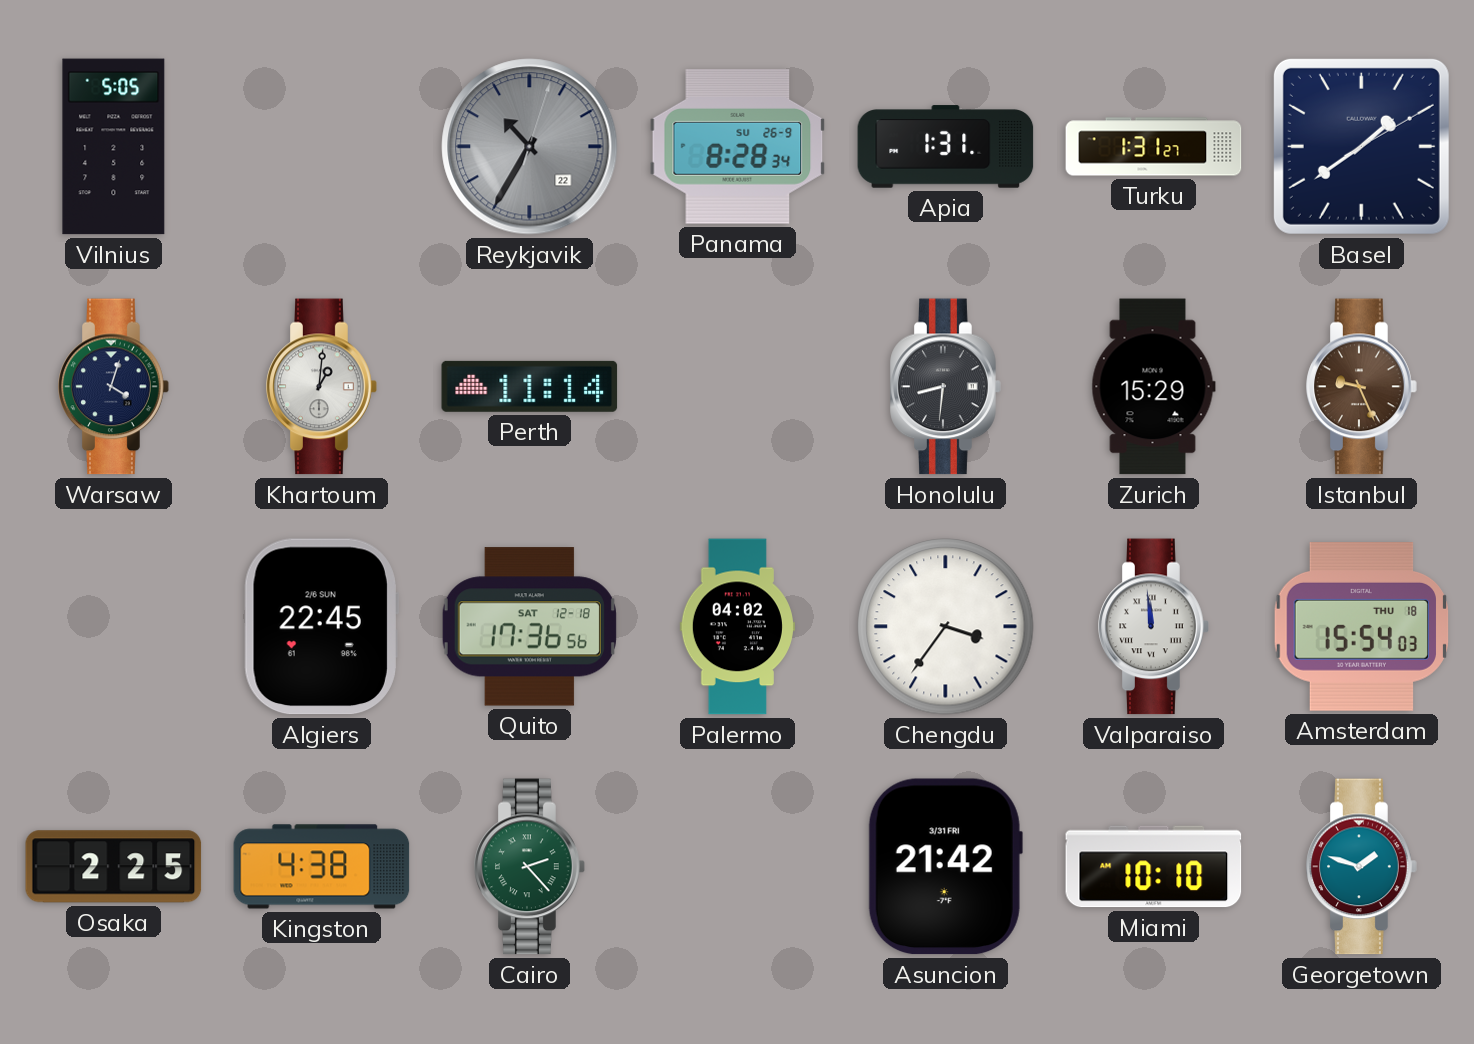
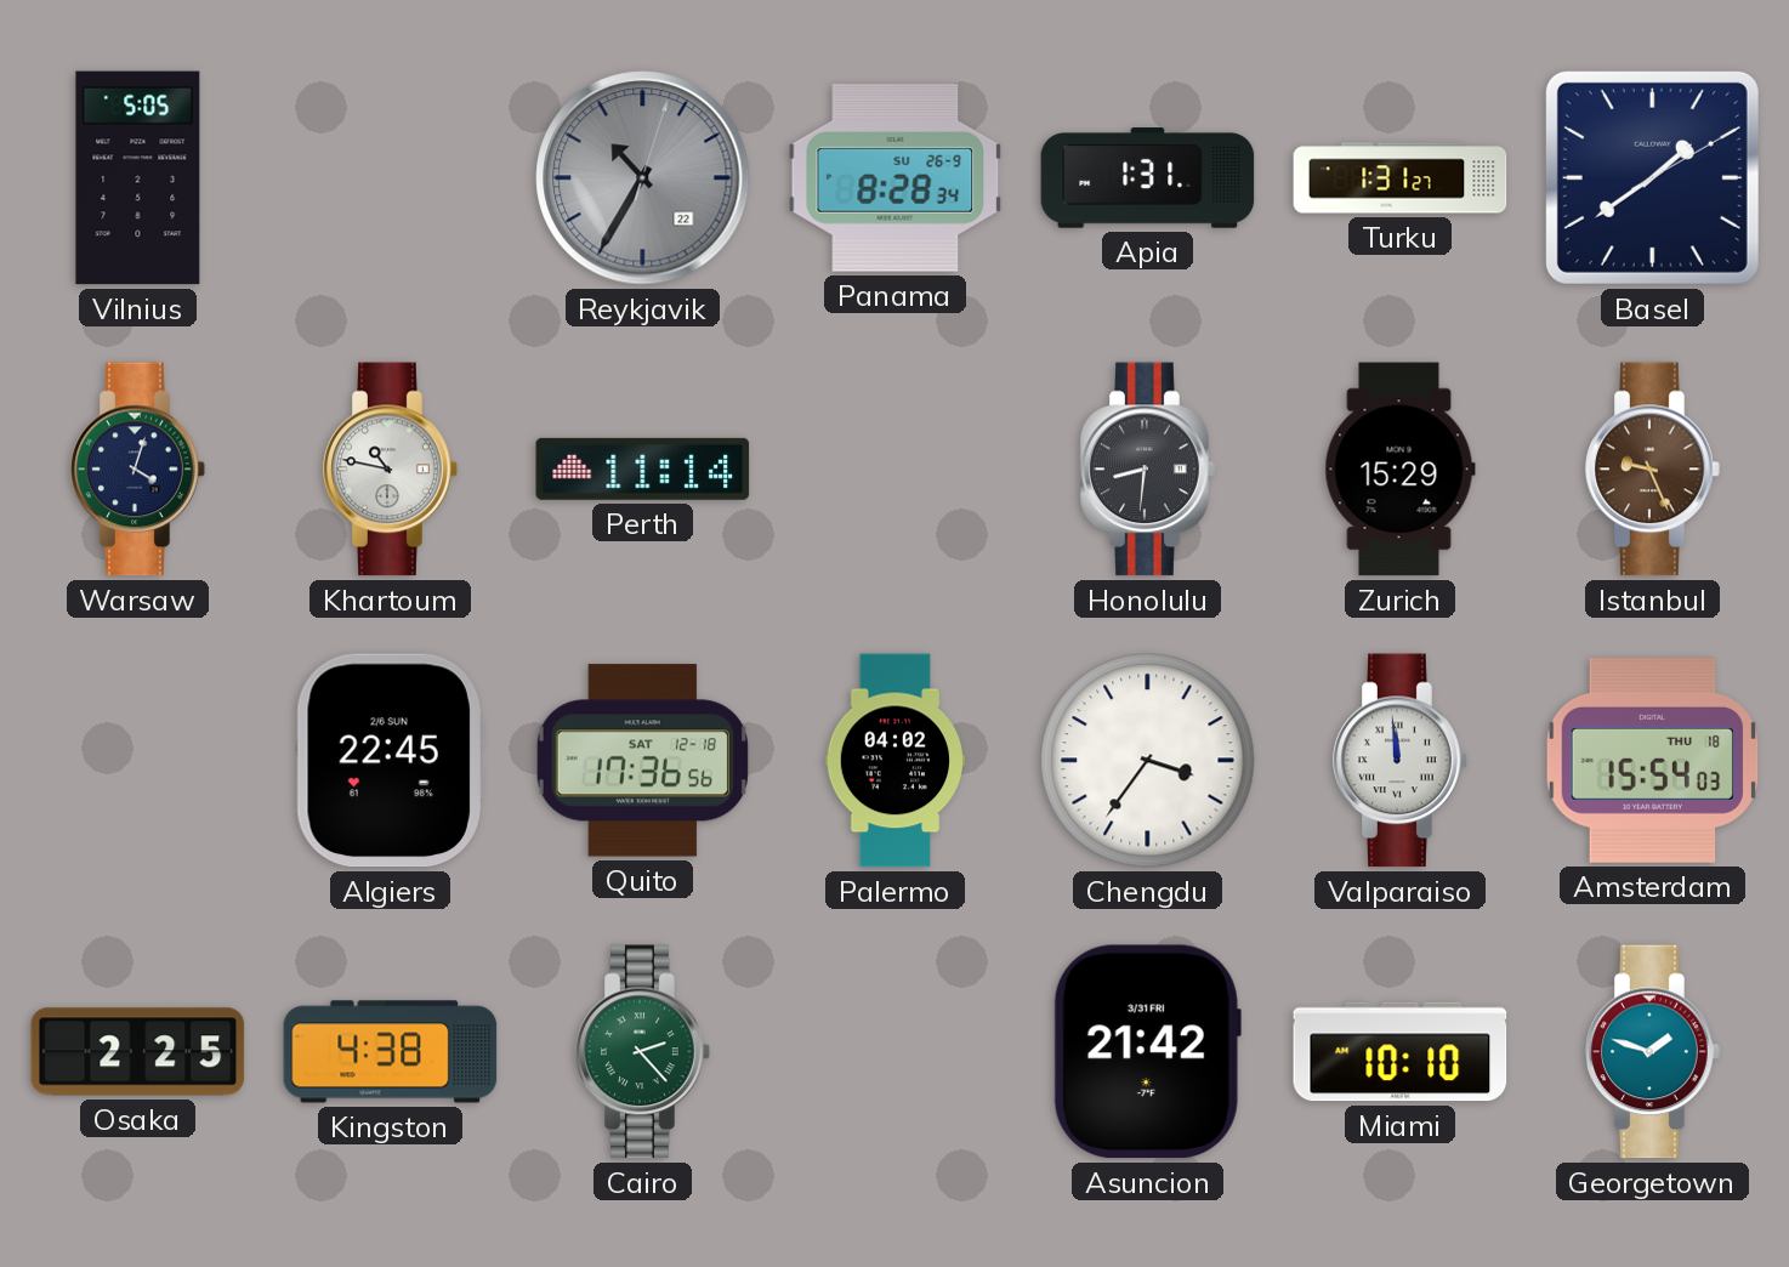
Khartoum: 1:01 -> 10:47 (391, 470)
